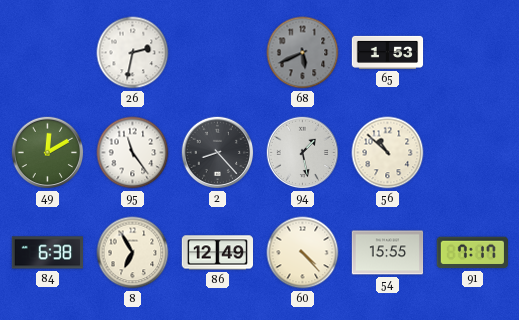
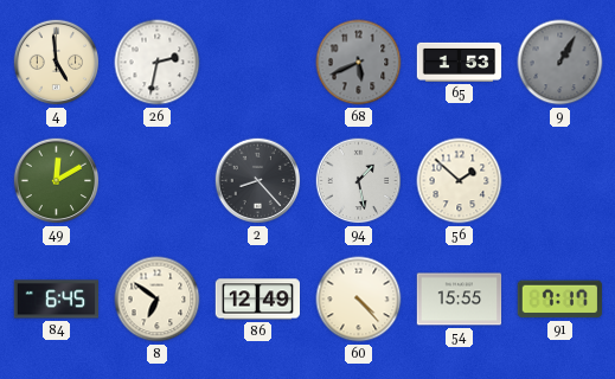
4: none -> 4:59 (57, 63)
9: none -> 1:05 (560, 63)
95: 11:24 -> none (133, 153)
56: 10:52 -> 1:52 (460, 181)
84: 6:38 -> 6:45 (56, 300)
8: 6:55 -> 6:51 (158, 300)
